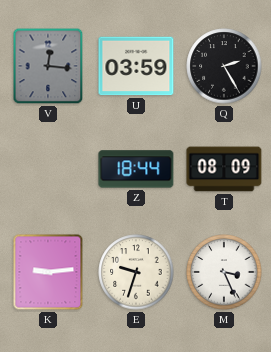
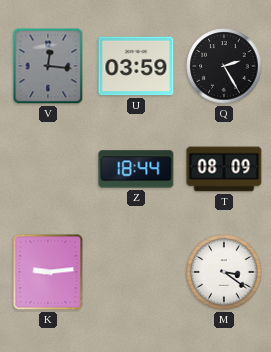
E: 9:33 -> none (136, 272)
M: 3:26 -> 3:21 (224, 272)
